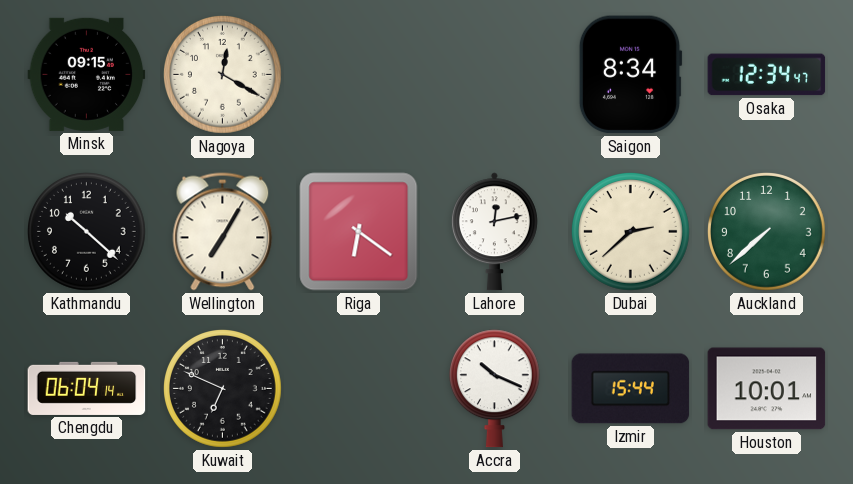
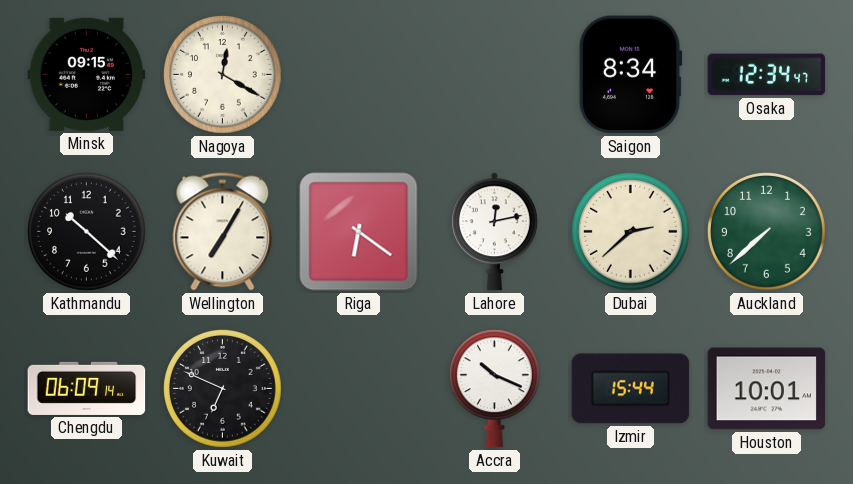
Chengdu: 06:04 -> 06:09 (87, 388)
